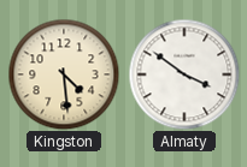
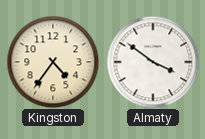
Kingston: 4:29 -> 4:36 (53, 62)
